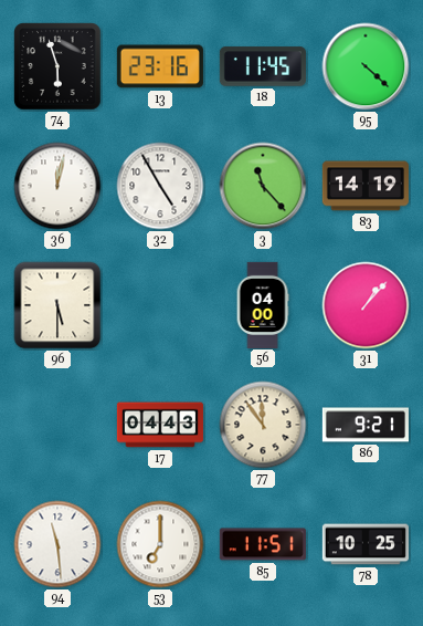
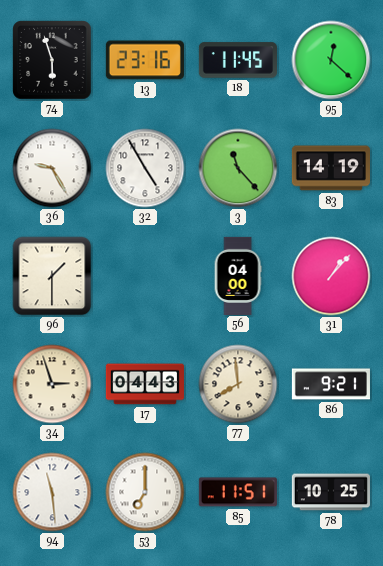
95: 4:22 -> 12:22 (331, 60)
36: 12:02 -> 9:25 (52, 168)
96: 5:30 -> 1:30 (52, 276)
34: none -> 2:57 (52, 384)
77: 11:54 -> 7:59 (238, 384)
